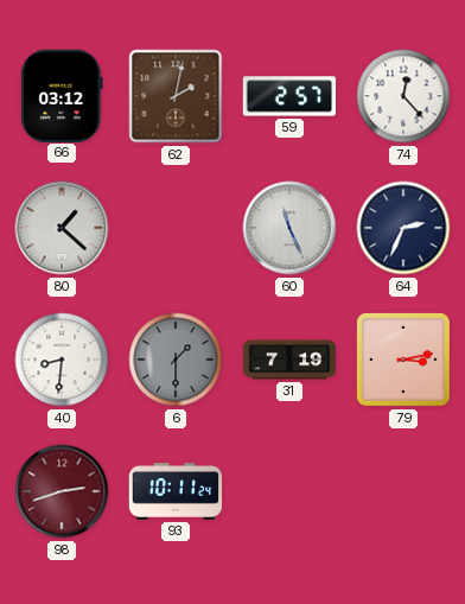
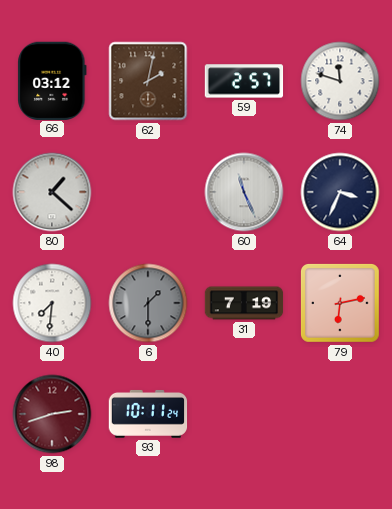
74: 12:23 -> 11:48 (340, 81)
64: 2:34 -> 3:34 (340, 192)
40: 8:31 -> 7:31 (52, 303)
79: 3:13 -> 6:13 (341, 304)
